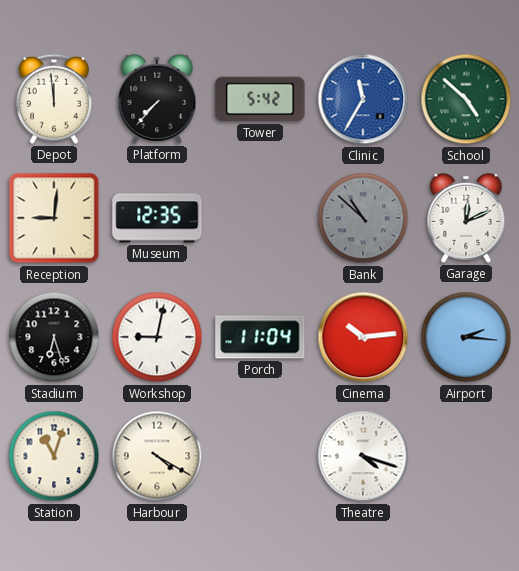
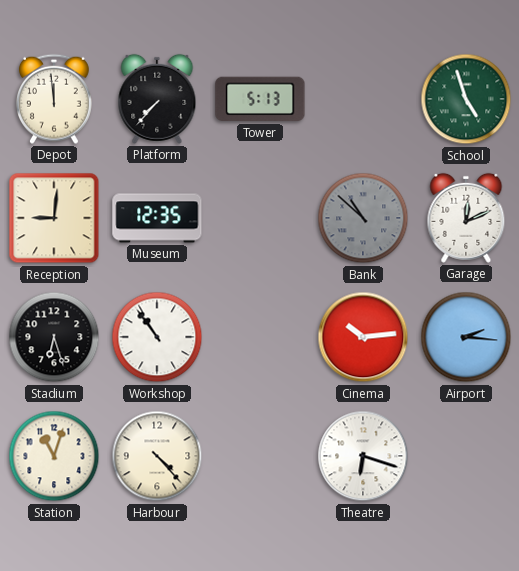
Tower: 5:42 -> 5:13 (260, 99)
Clinic: 11:35 -> none (363, 99)
School: 4:52 -> 4:57 (466, 99)
Workshop: 9:02 -> 10:54 (157, 337)
Porch: 11:04 -> none (260, 337)
Harbour: 4:20 -> 4:23 (157, 456)
Theatre: 4:18 -> 6:18 (363, 456)
